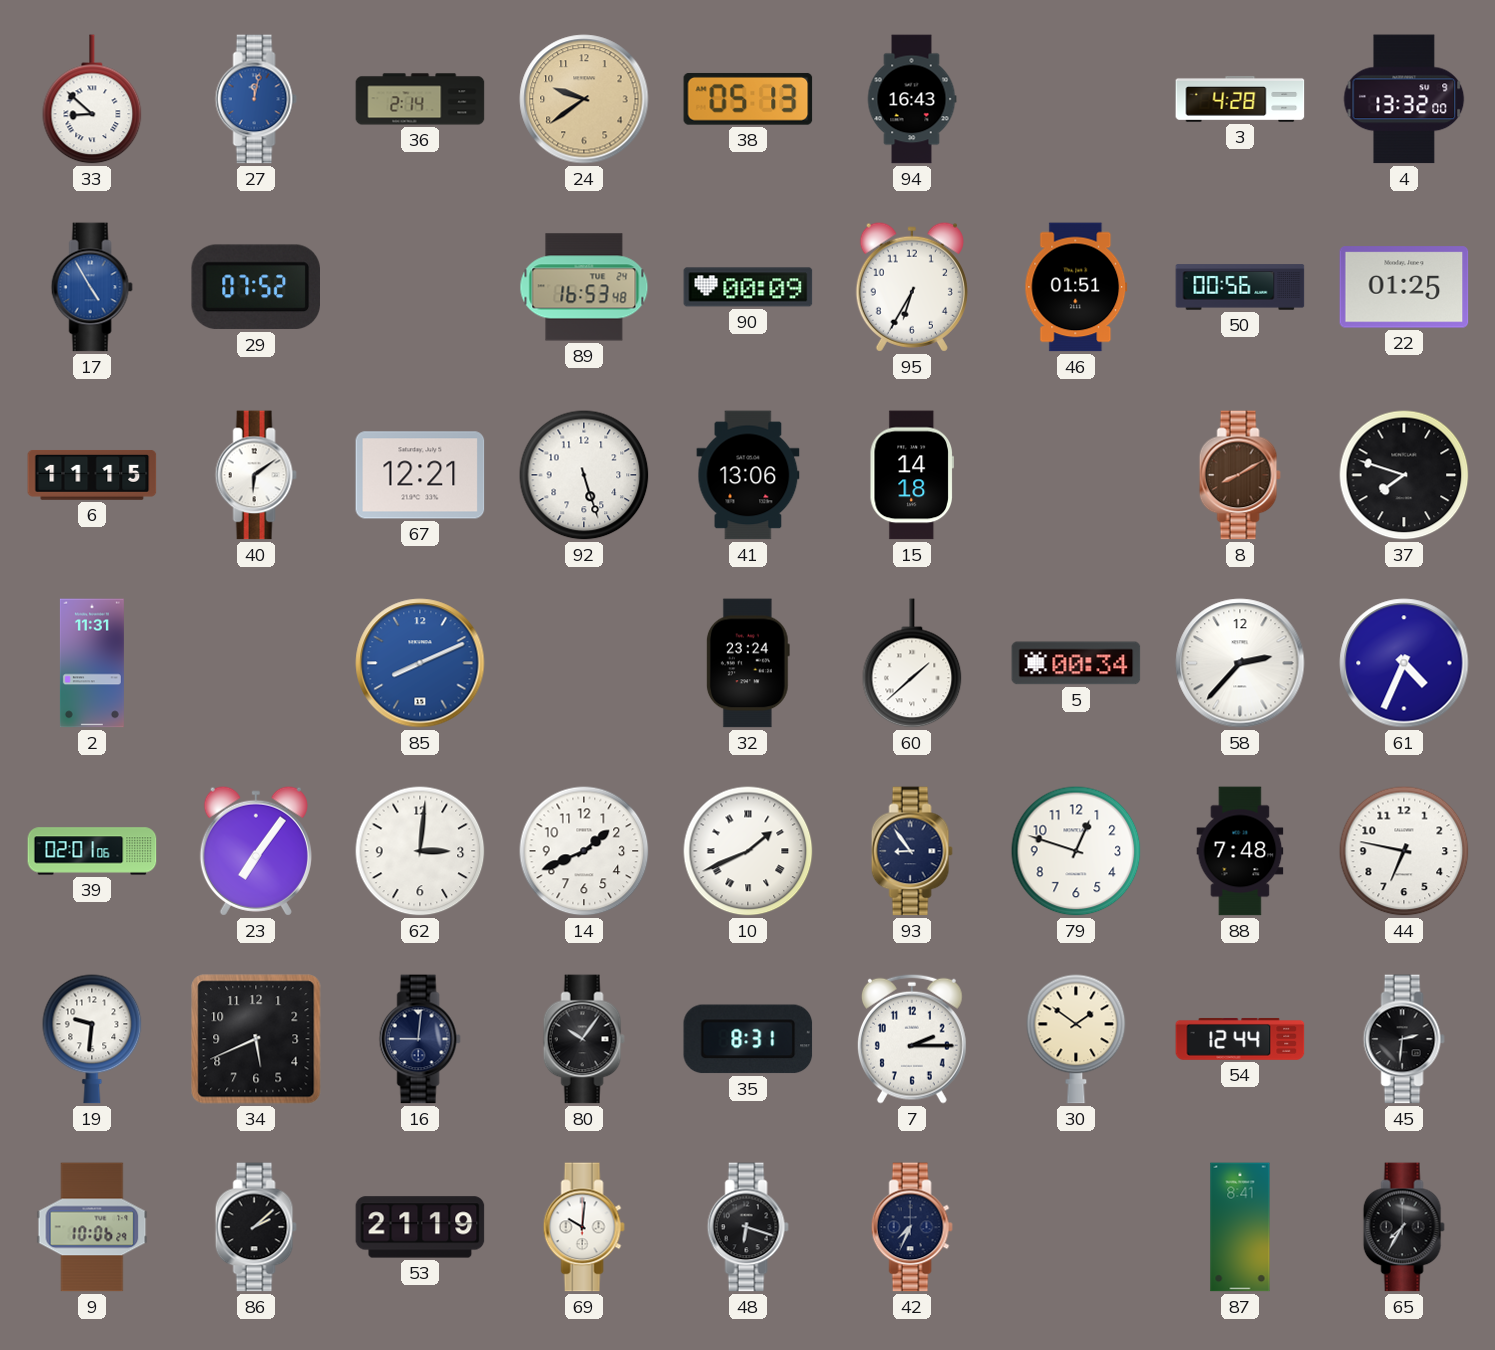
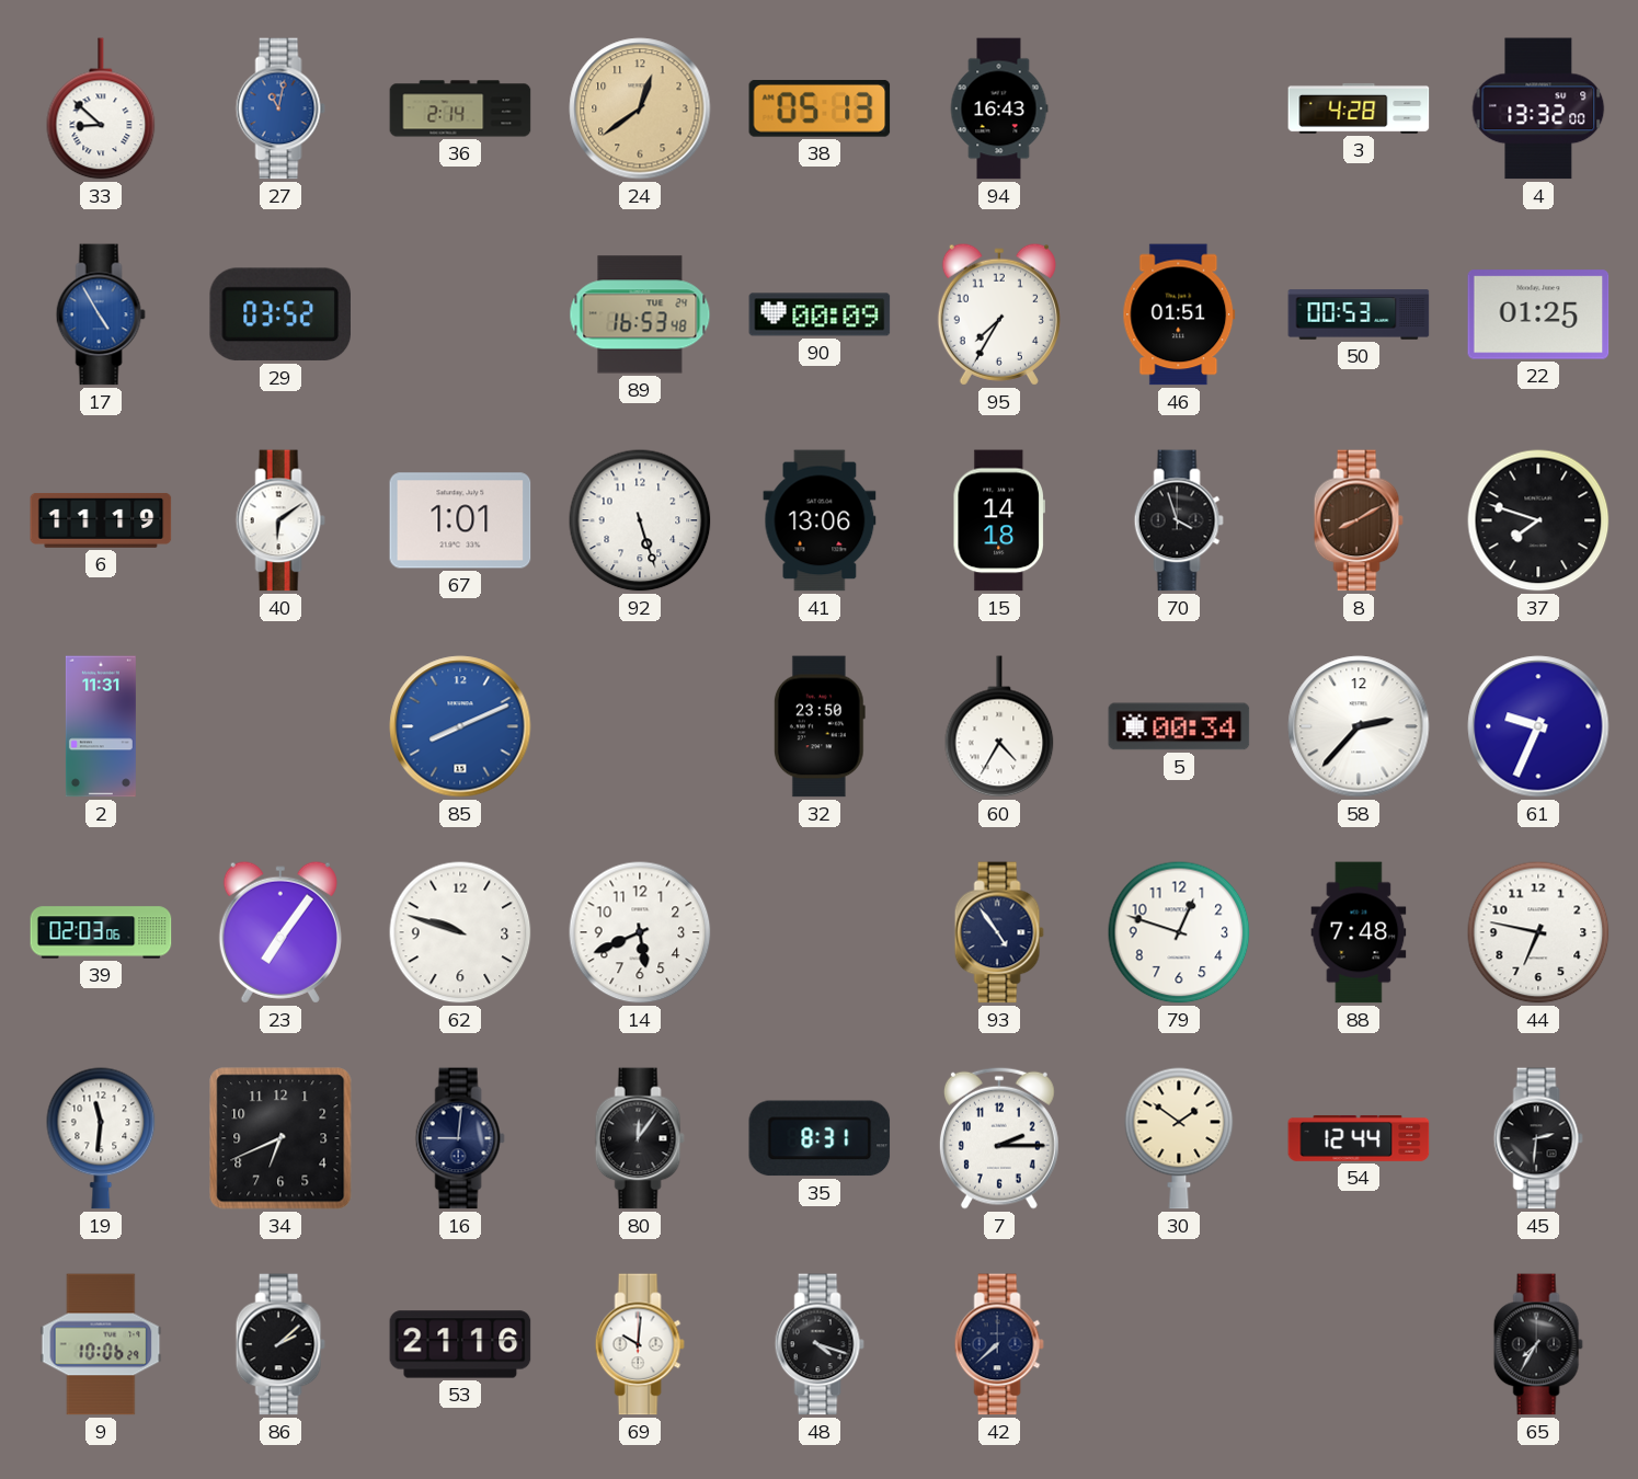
27: 12:02 -> 11:02 (280, 108)
24: 9:39 -> 12:39 (640, 108)
29: 07:52 -> 03:52 (279, 314)
95: 6:35 -> 7:35 (999, 314)
50: 00:56 -> 00:53 (1359, 314)
6: 11:15 -> 11:19 (101, 520)
67: 12:21 -> 1:01 (460, 520)
70: none -> 3:57 (1179, 520)
32: 23:24 -> 23:50 (820, 726)
60: 1:38 -> 4:35 (999, 726)
61: 4:34 -> 9:34 (1538, 726)
39: 02:01 -> 02:03 (101, 932)
62: 3:01 -> 9:48 (460, 932)
14: 1:41 -> 5:41 (640, 932)
10: 1:41 -> none (748, 851)
93: 8:54 -> 4:54 (999, 932)
19: 9:31 -> 11:31 (101, 1138)
34: 5:41 -> 6:41 (280, 1138)
80: 10:06 -> 12:06 (640, 1138)
53: 21:19 -> 21:16 (460, 1344)
48: 6:18 -> 4:18 (820, 1344)
42: 7:34 -> 7:38 (999, 1344)
87: 8:41 -> none (1240, 1227)
